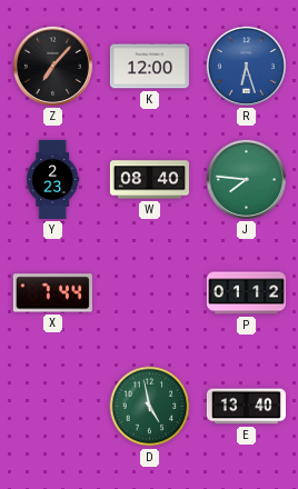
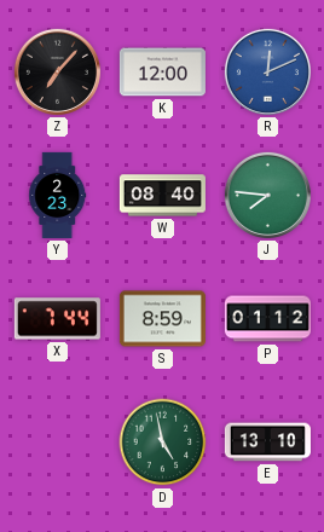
R: 6:27 -> 12:11 (267, 71)
S: none -> 8:59 (162, 319)
E: 13:40 -> 13:10 (267, 443)
